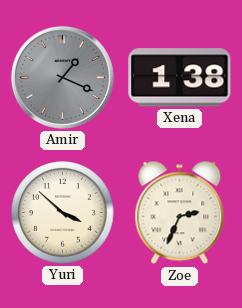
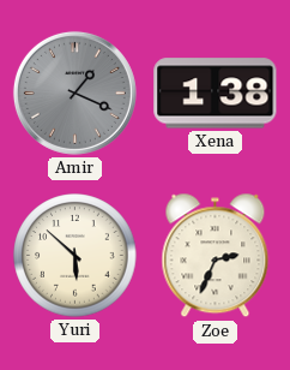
Yuri: 3:52 -> 5:52 (75, 256)
